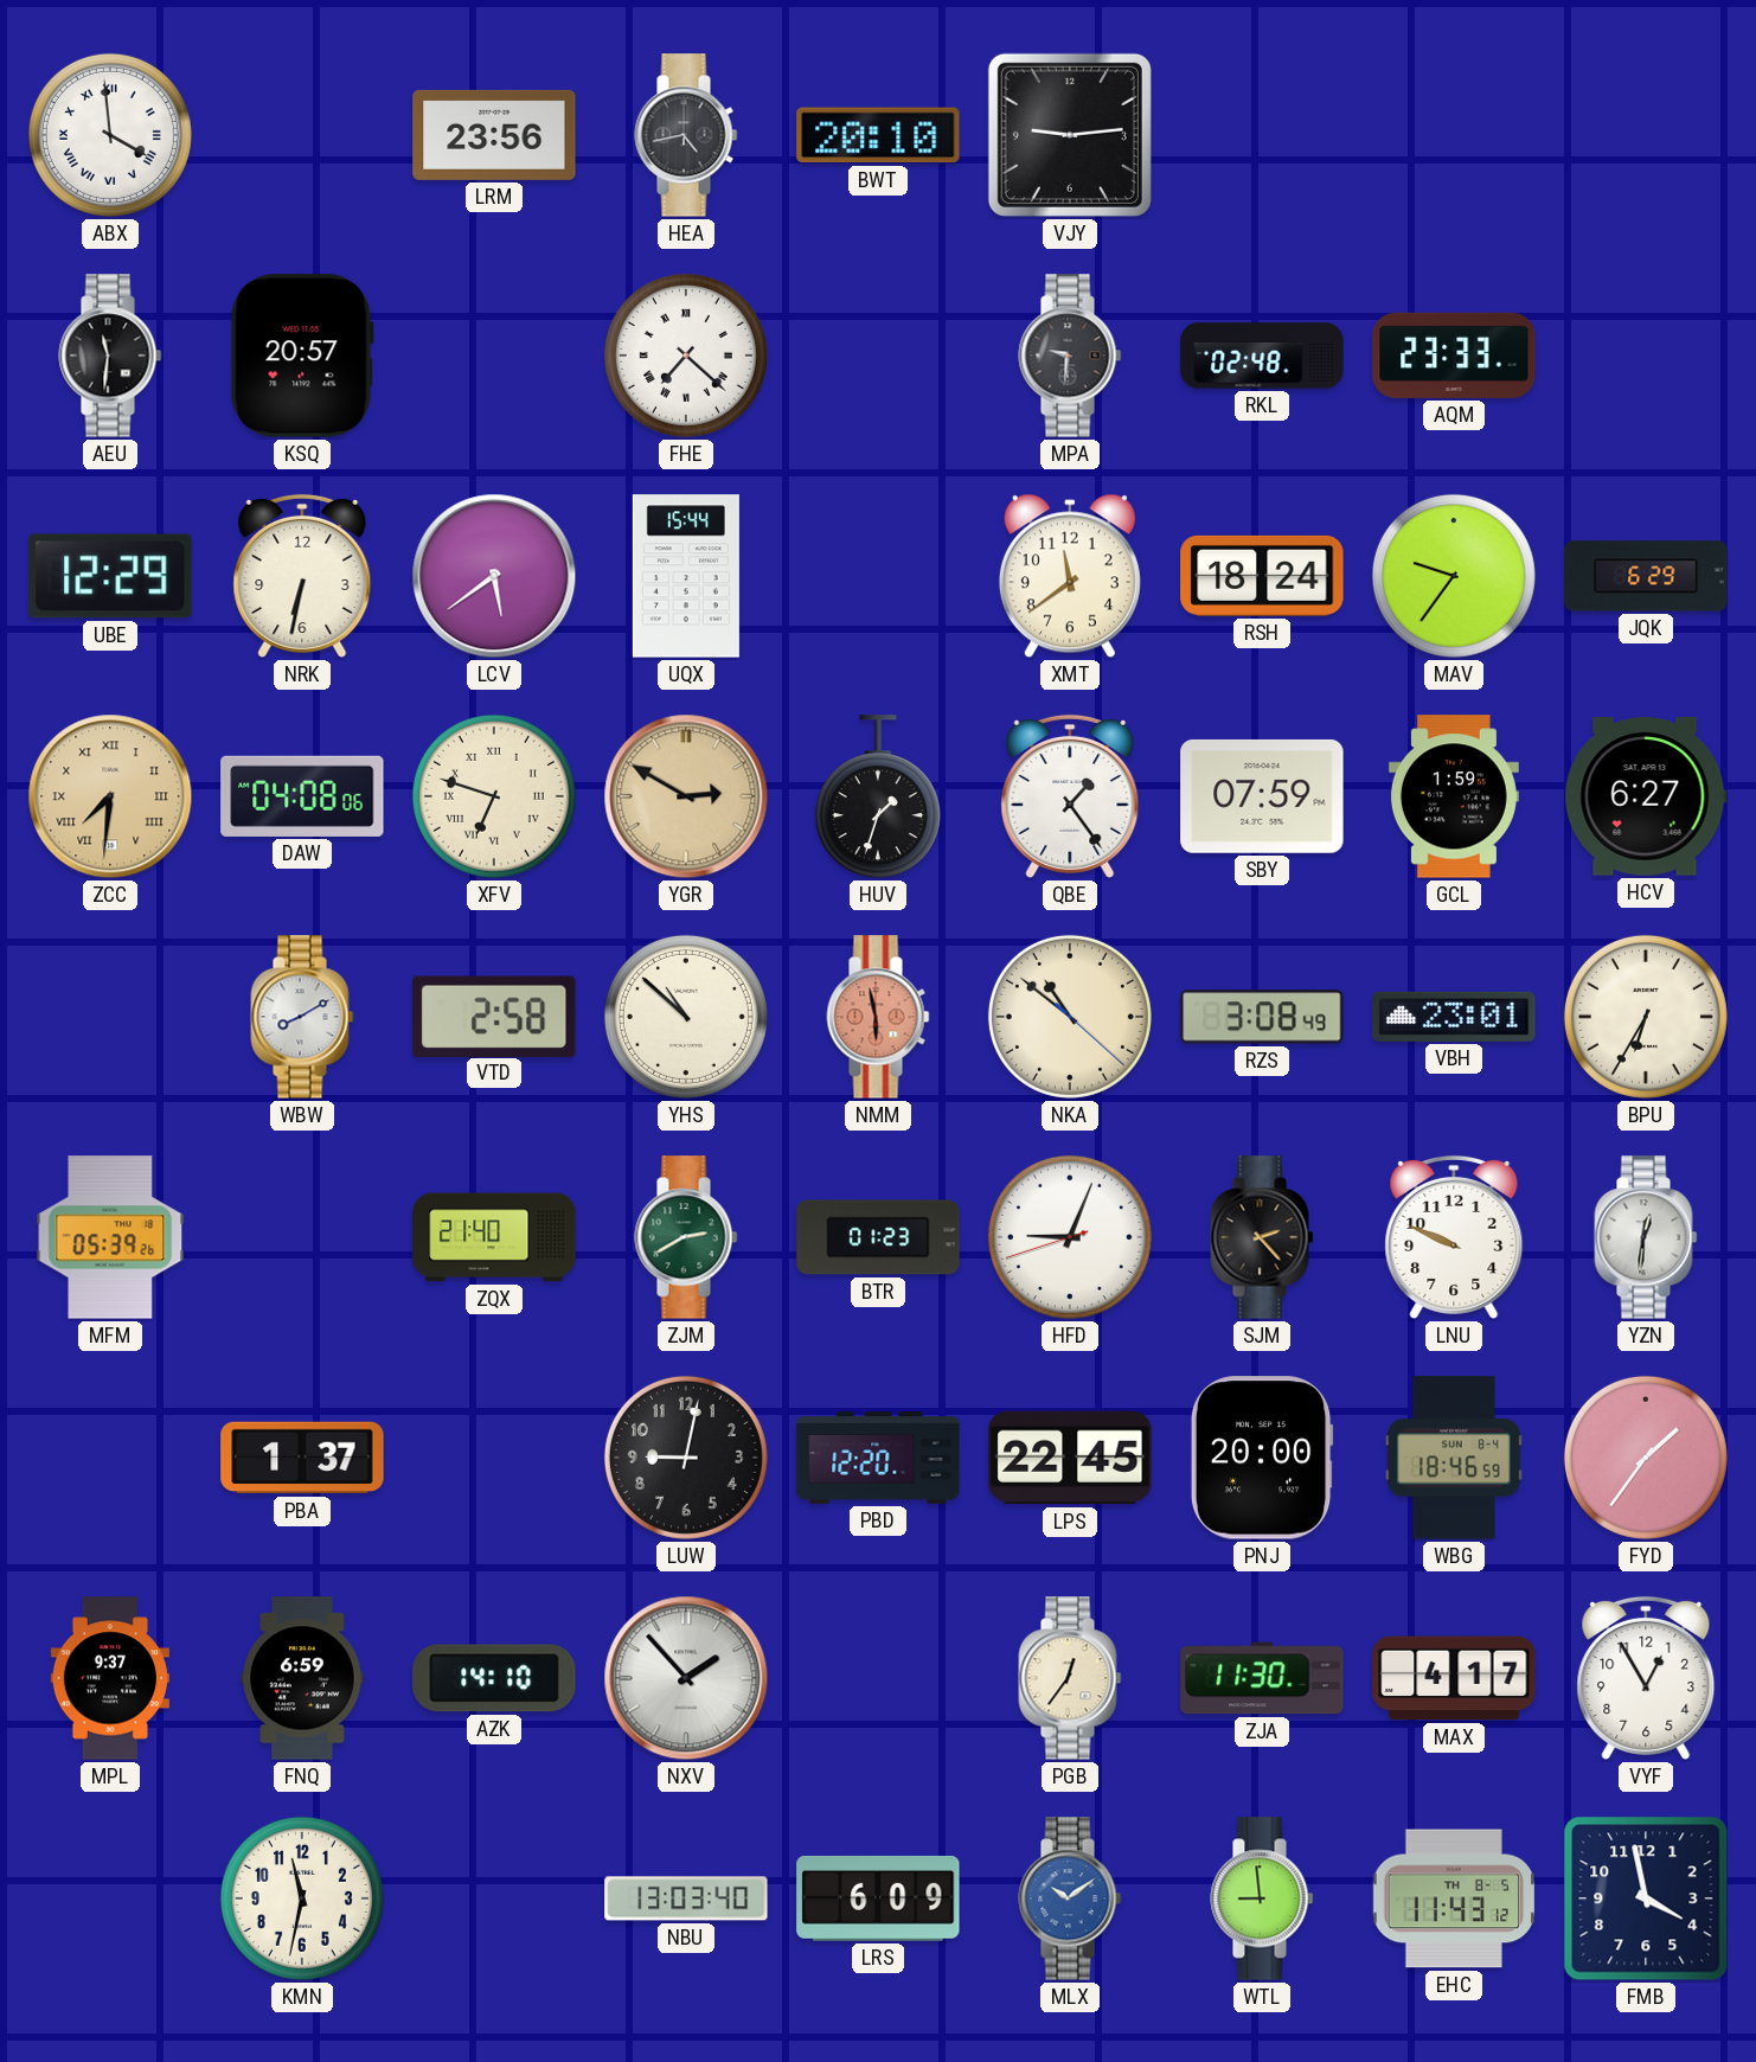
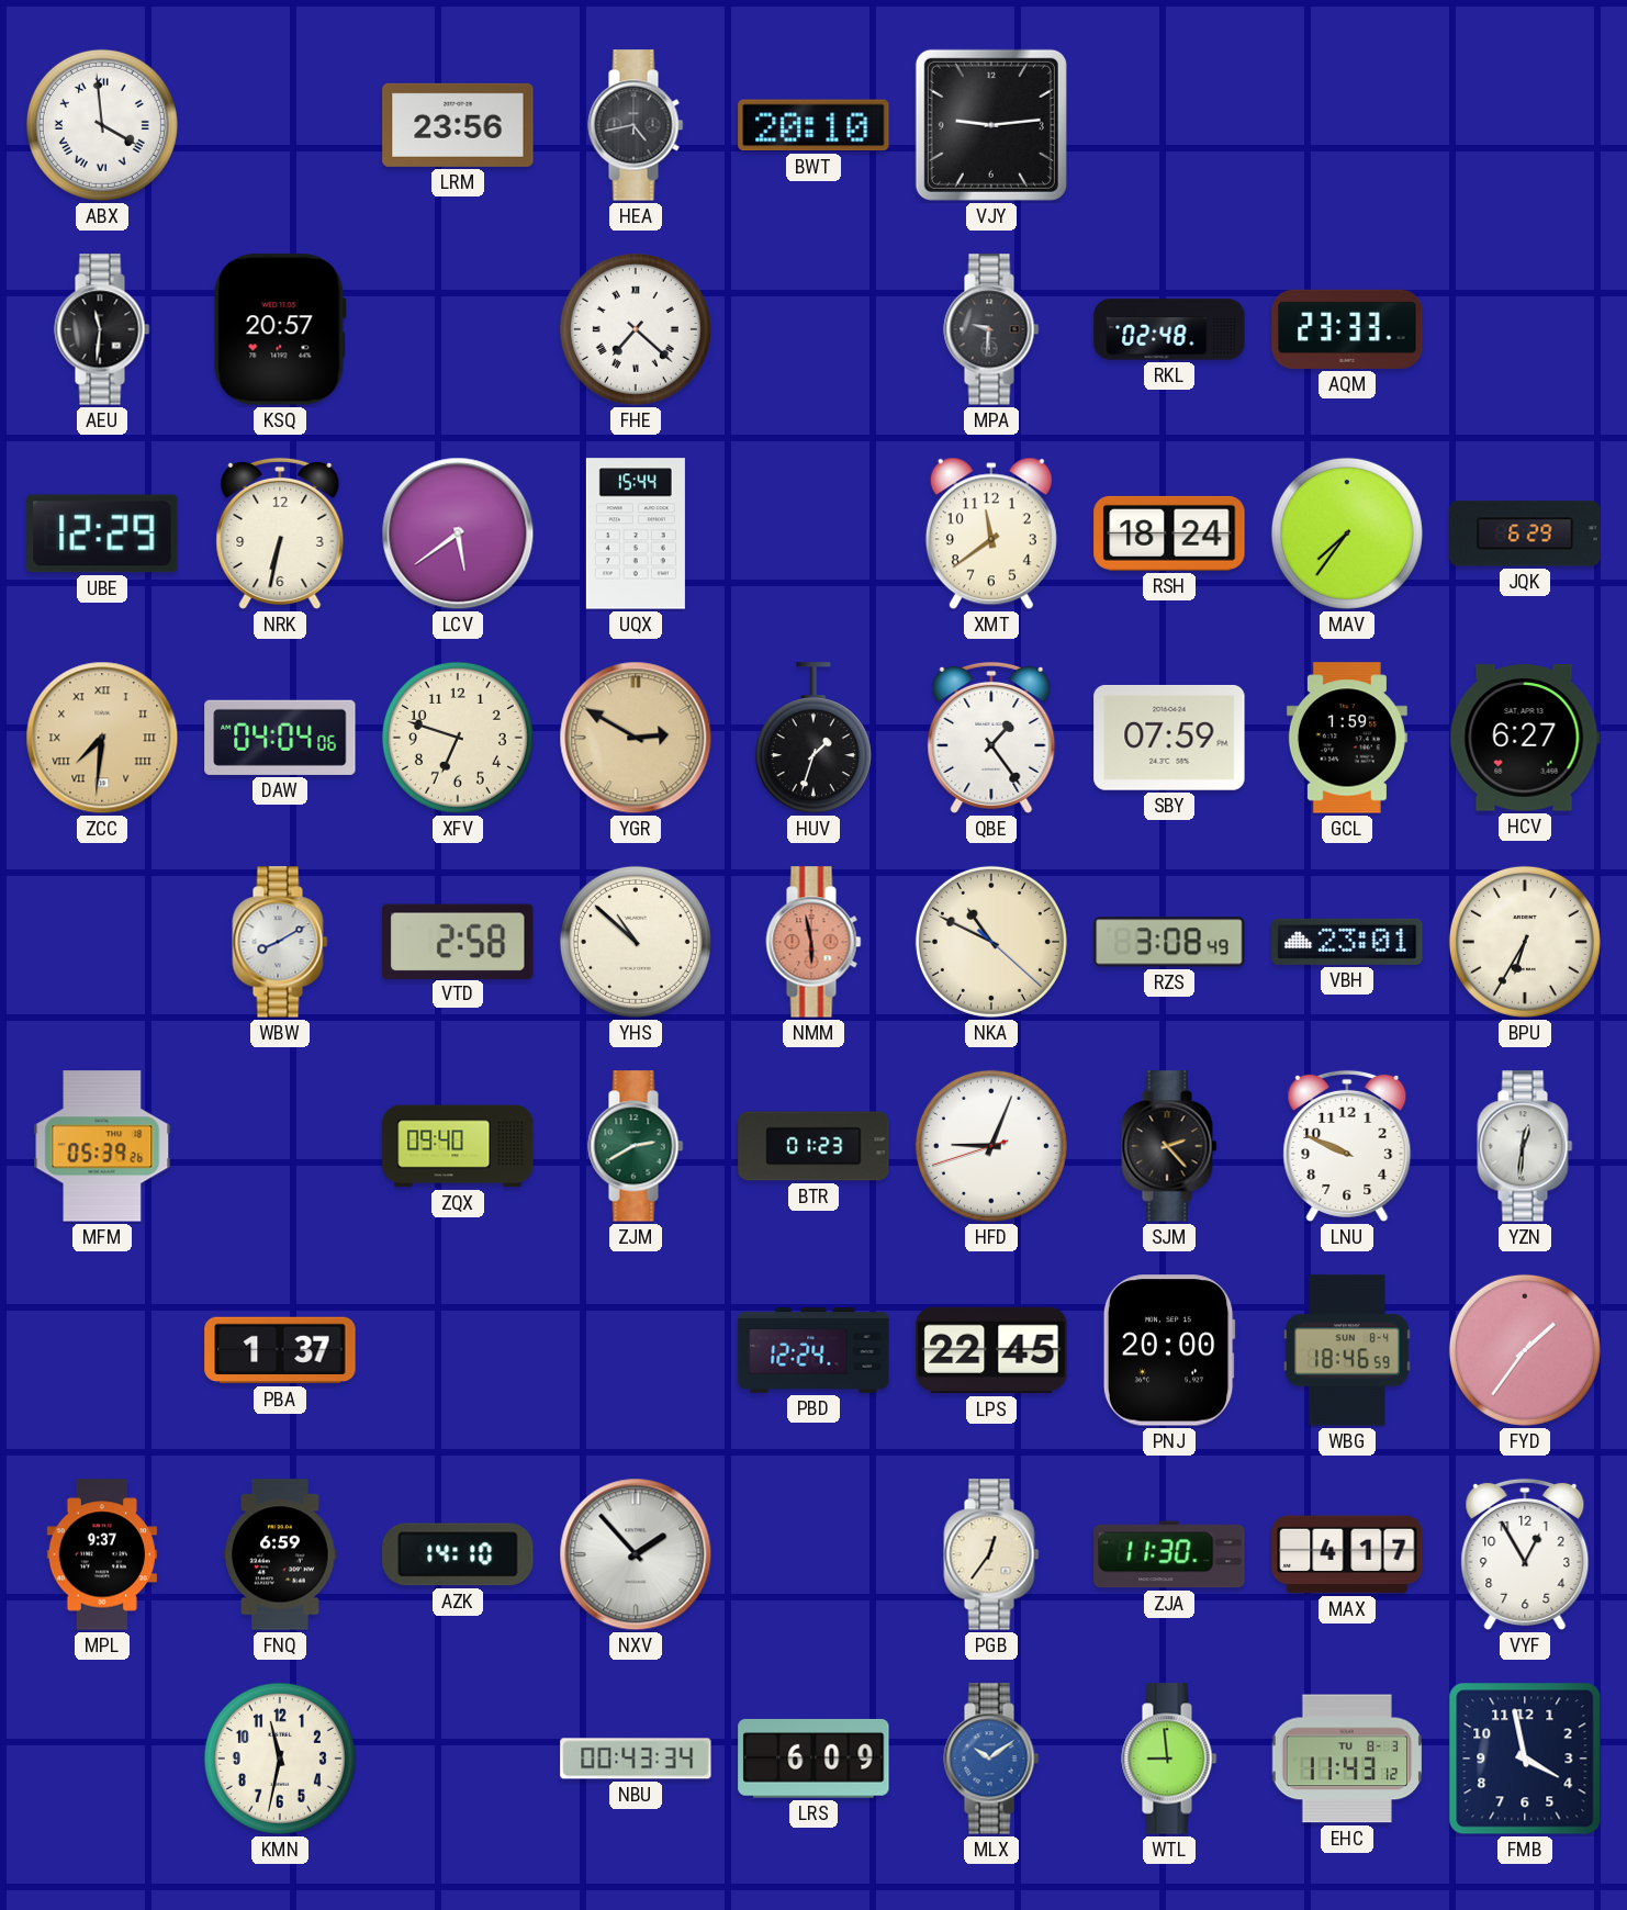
MAV: 9:36 -> 7:36 (1347, 533)
DAW: 04:08 -> 04:04 (280, 738)
XFV numerals: Roman -> Arabic (458, 738)
NKA: 10:51 -> 10:49 (991, 942)
ZQX: 21:40 -> 09:40 (458, 1146)
LUW: 9:02 -> none (686, 1458)
PBD: 12:20 -> 12:24 (813, 1351)
NBU: 13:03 -> 00:43 (636, 1759)
EHC date: TH 8-5 -> TU 8-3 (1347, 1759)
